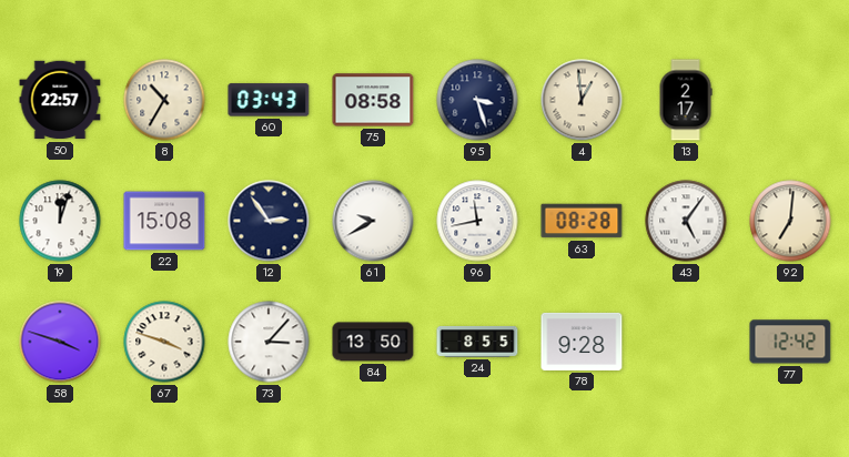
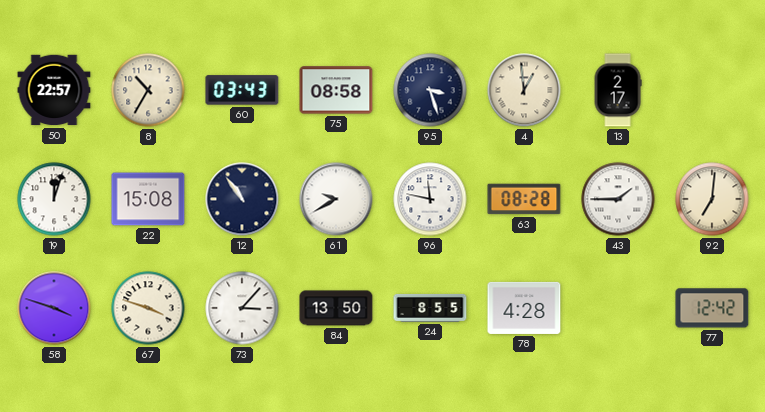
12: 2:54 -> 10:54 (242, 199)
96: 11:43 -> 11:47 (430, 199)
43: 5:06 -> 1:45 (618, 199)
78: 9:28 -> 4:28 (524, 308)
